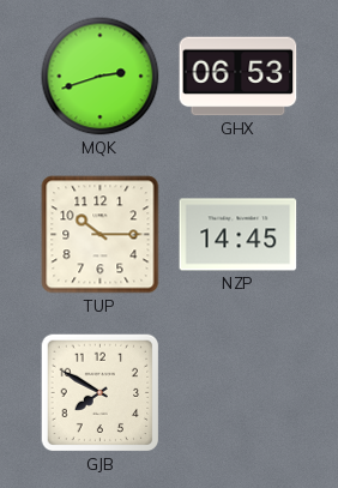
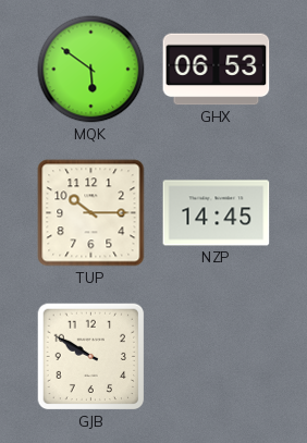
MQK: 2:42 -> 5:51 (91, 70)
GJB: 7:50 -> 9:50 (91, 357)
